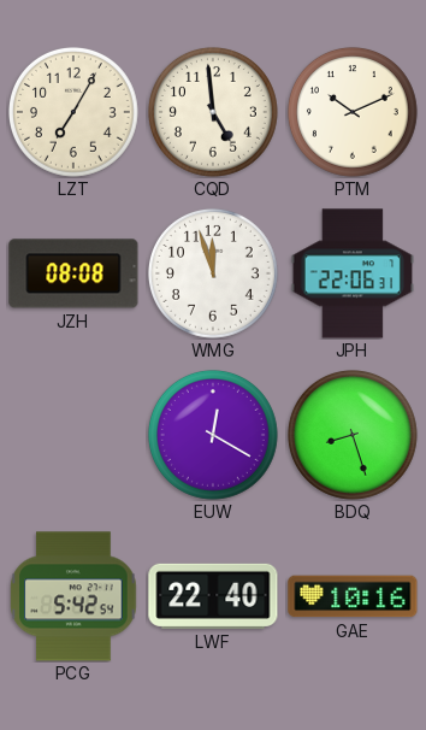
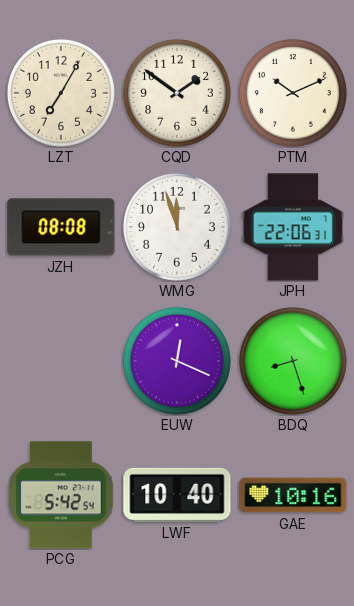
CQD: 4:59 -> 1:51 (177, 93)
EUW: 12:20 -> 12:19 (177, 361)
LWF: 22:40 -> 10:40 (177, 495)
